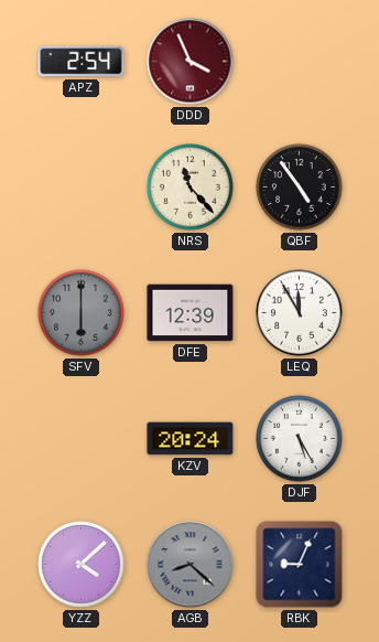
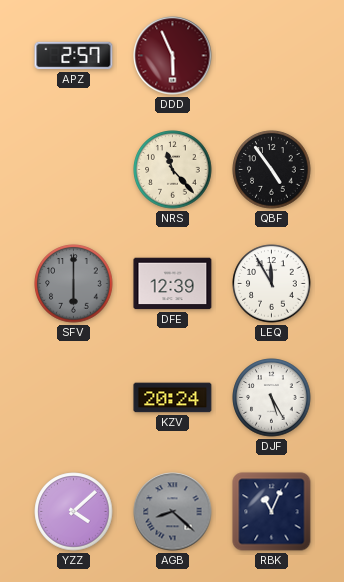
APZ: 2:54 -> 2:57 (74, 56)
DDD: 3:56 -> 5:56 (173, 56)
RBK: 9:04 -> 11:04 (272, 512)
